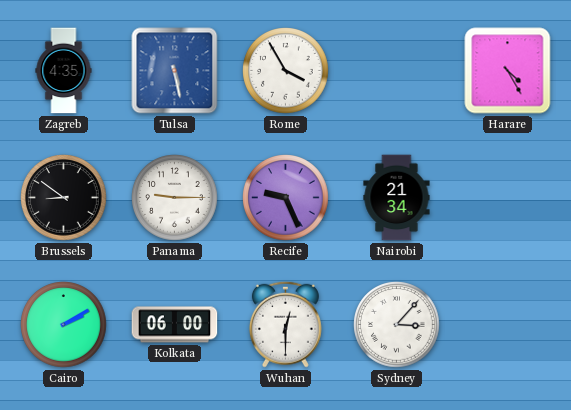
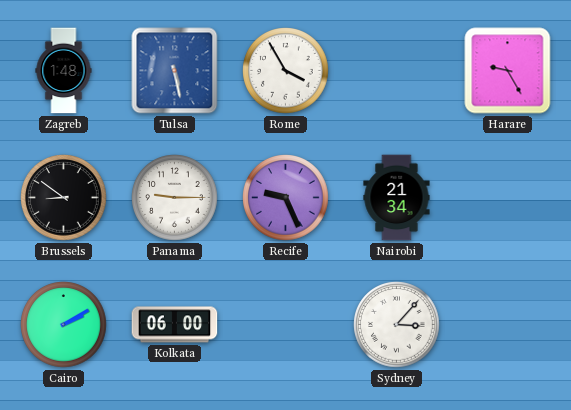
Zagreb: 4:35 -> 1:48 (64, 71)
Harare: 4:25 -> 9:25 (508, 71)
Wuhan: 12:30 -> none (285, 324)
